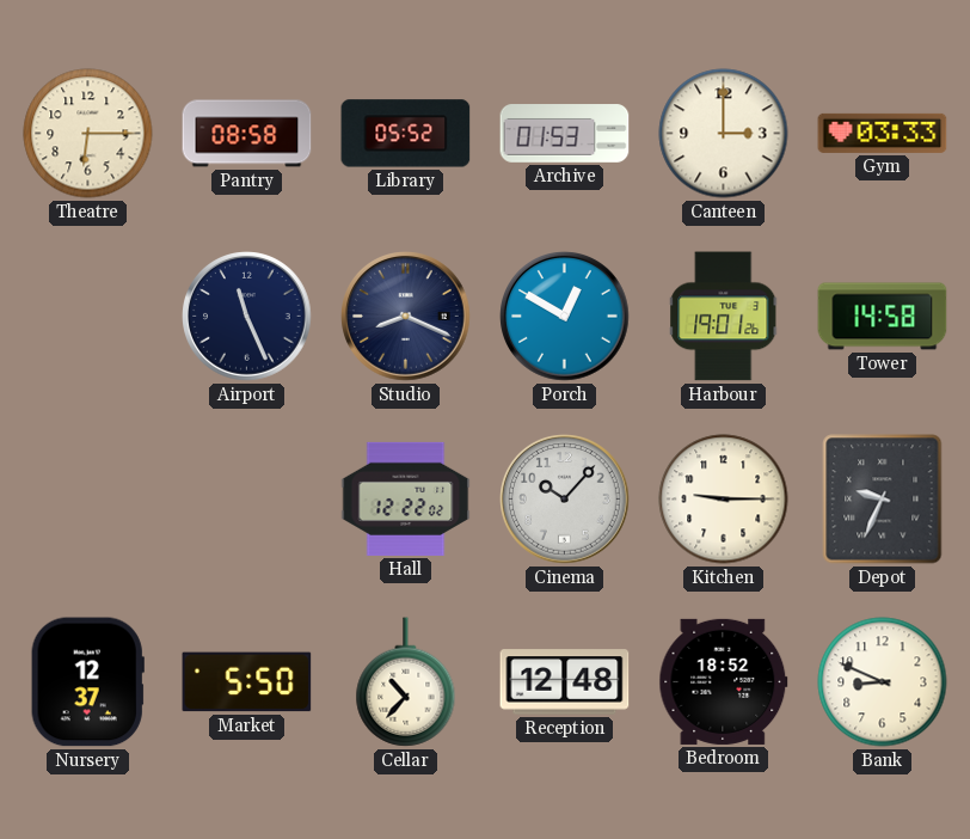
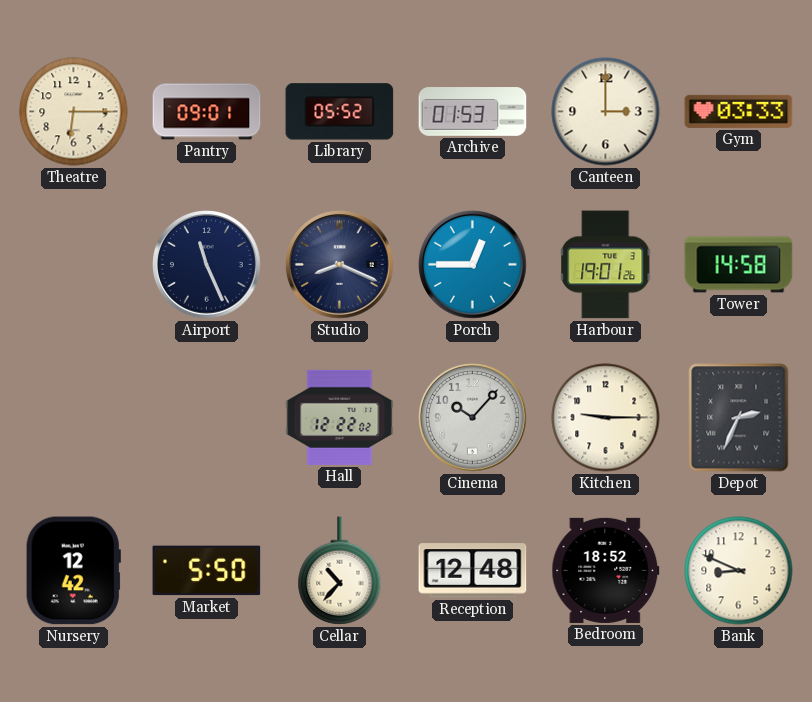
Pantry: 08:58 -> 09:01 (207, 112)
Porch: 12:50 -> 12:45 (473, 265)
Depot: 9:34 -> 2:34 (739, 418)
Nursery: 12:37 -> 12:42 (73, 571)
